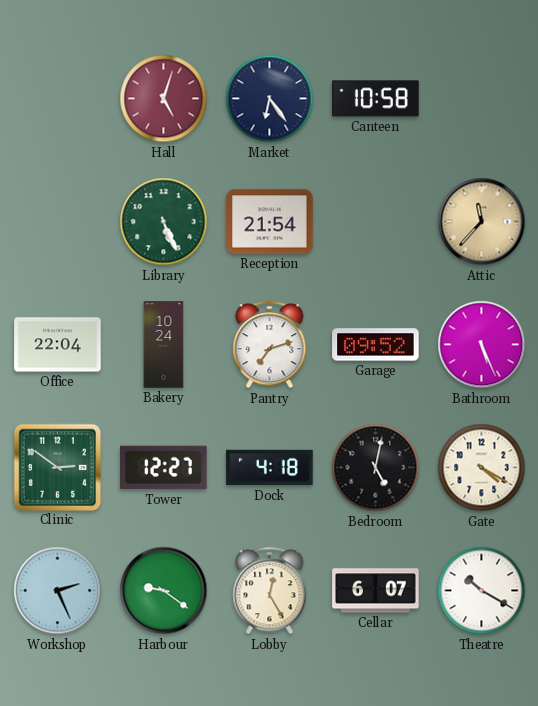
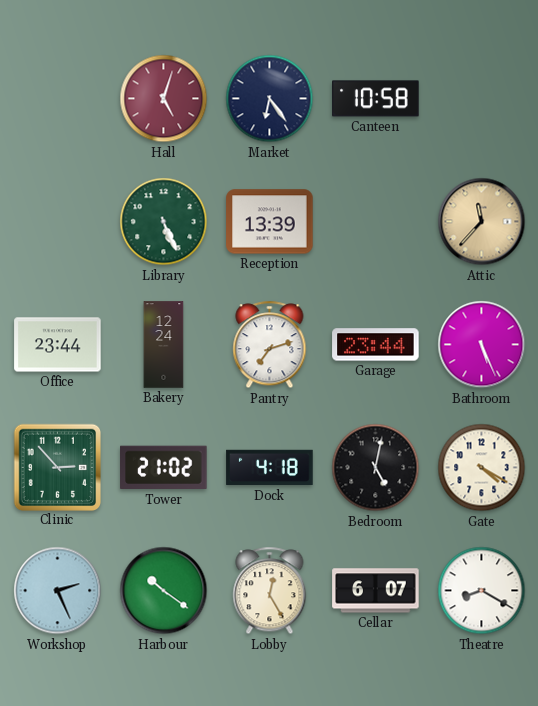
Reception: 21:54 -> 13:39 (270, 222)
Office: 22:04 -> 23:44 (58, 345)
Bakery: 10:24 -> 12:24 (164, 345)
Garage: 09:52 -> 23:44 (376, 345)
Clinic: 2:51 -> 2:53 (57, 467)
Tower: 12:27 -> 21:02 (164, 468)
Harbour: 9:21 -> 10:21 (164, 591)
Theatre: 10:20 -> 8:20 (482, 591)
